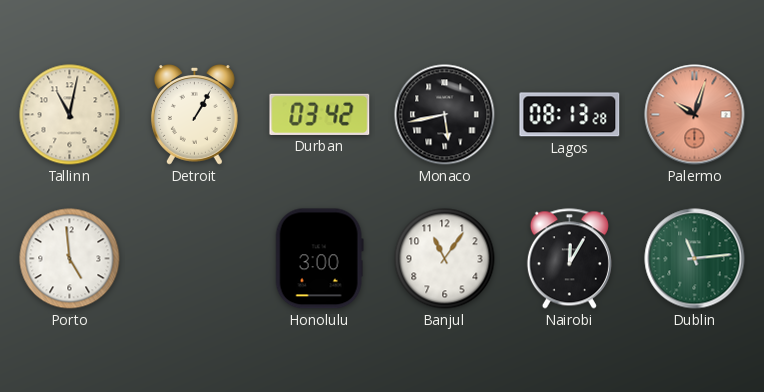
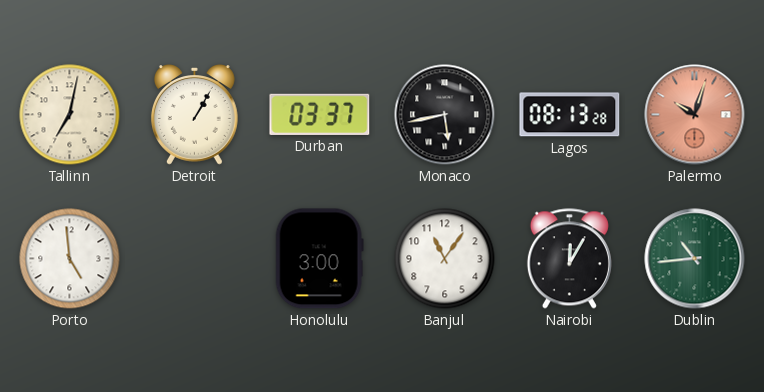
Tallinn: 11:02 -> 7:02 (70, 115)
Durban: 03:42 -> 03:37 (320, 114)
Dublin: 11:14 -> 10:44 (695, 259)
